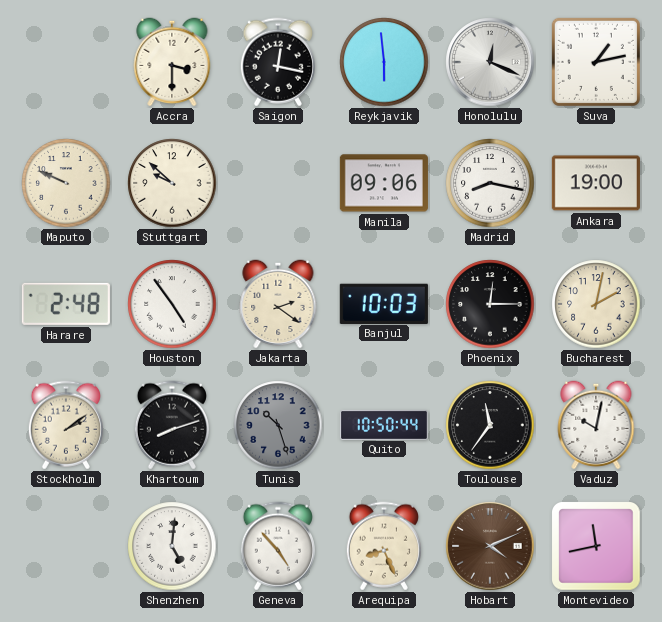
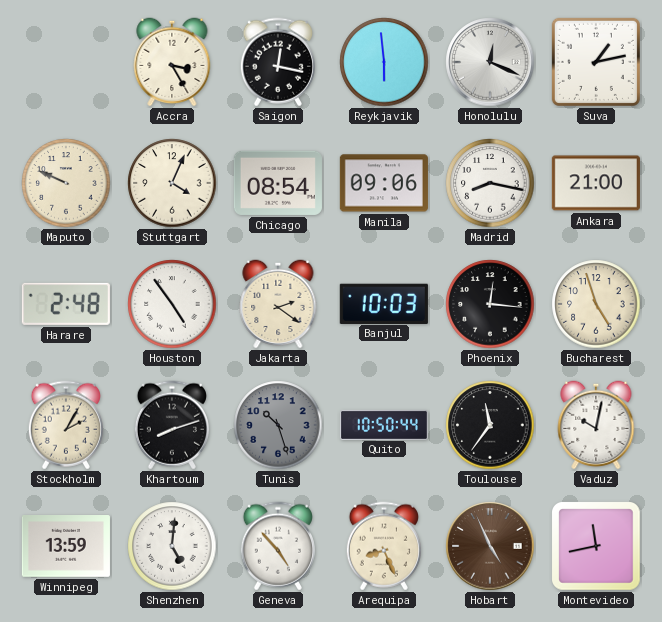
Accra: 3:30 -> 3:25 (172, 62)
Stuttgart: 9:52 -> 4:04 (172, 183)
Chicago: none -> 08:54 (278, 183)
Ankara: 19:00 -> 21:00 (596, 183)
Phoenix: 12:15 -> 12:16 (490, 304)
Bucharest: 2:02 -> 4:57 (596, 304)
Stockholm: 2:09 -> 2:05 (66, 425)
Winnipeg: none -> 13:59 (66, 547)
Hobart: 4:11 -> 4:56 (490, 546)
